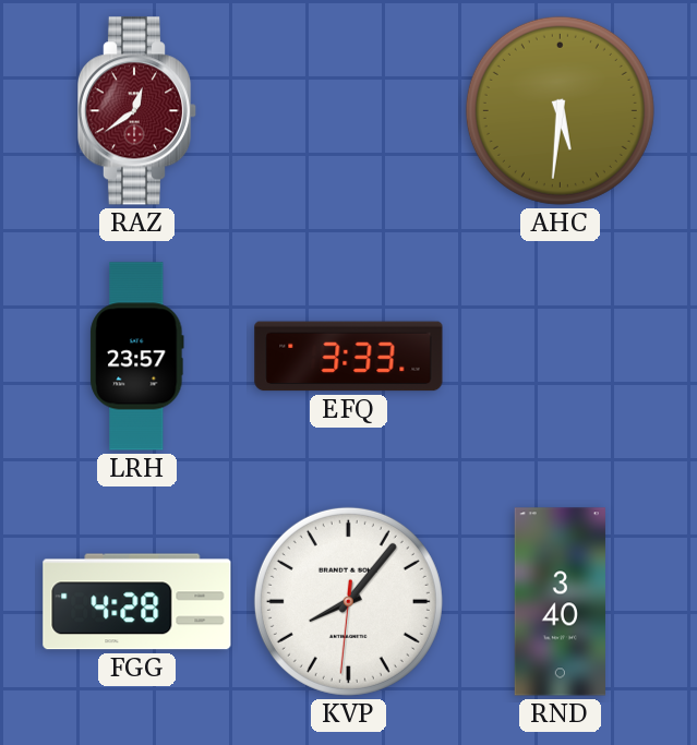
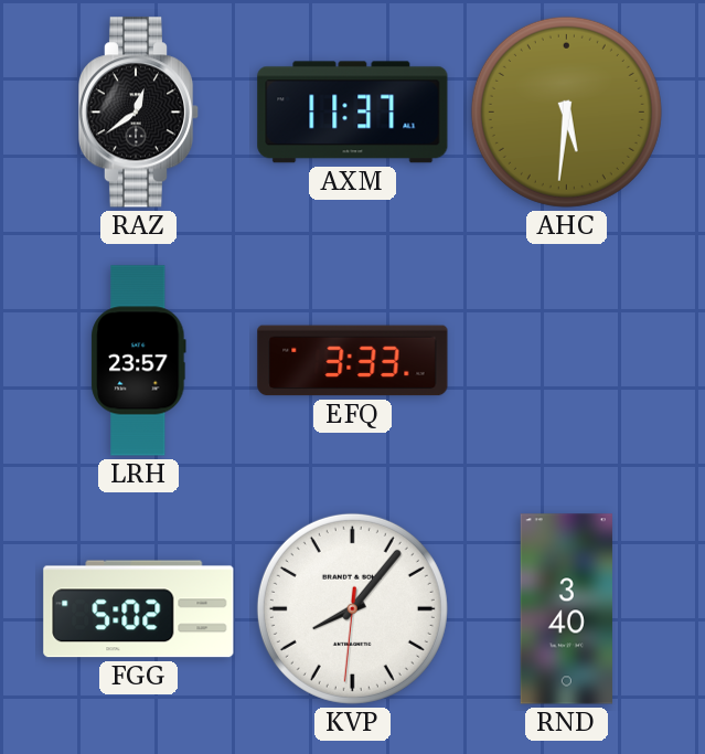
RAZ dial: burgundy -> black (139, 113)
AXM: none -> 11:37 (353, 113)
FGG: 4:28 -> 5:02 (139, 609)
